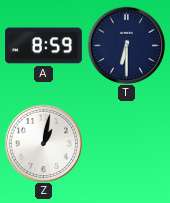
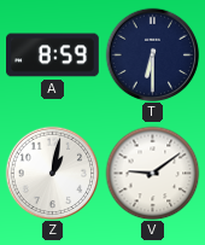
V: none -> 9:09 (152, 173)
